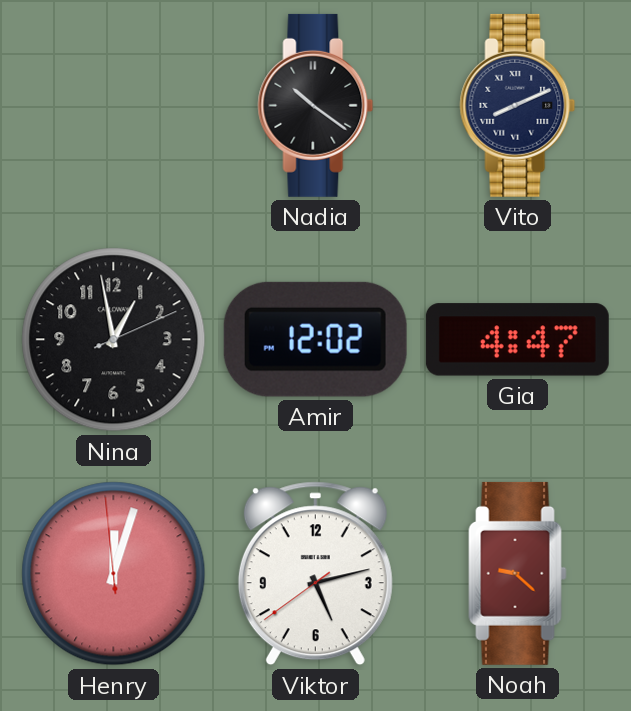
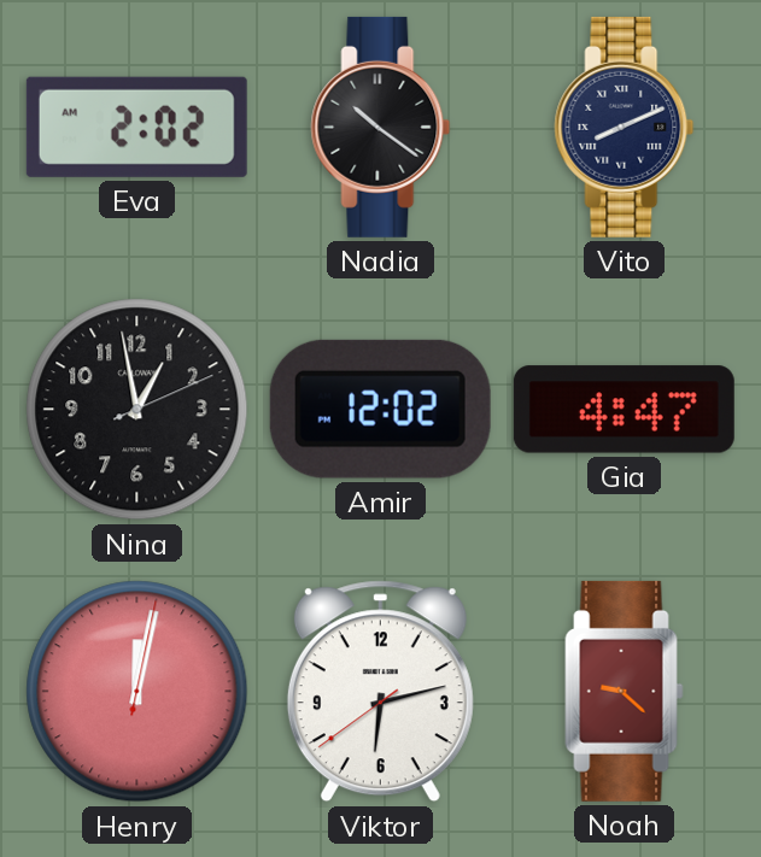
Eva: none -> 2:02 (136, 127)
Henry: 12:02:59 -> 12:02:02 (137, 692)
Viktor: 5:12 -> 6:12 (380, 692)
